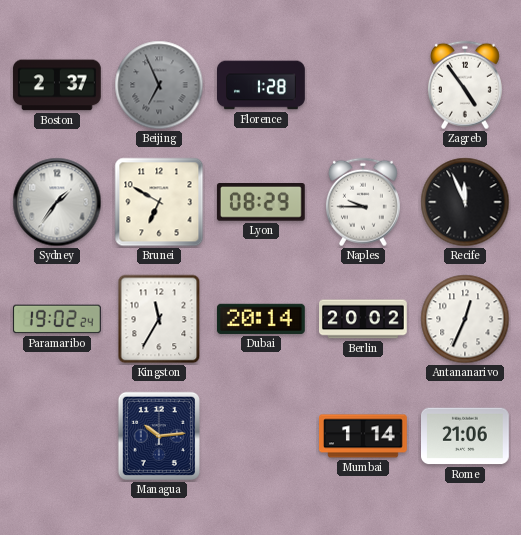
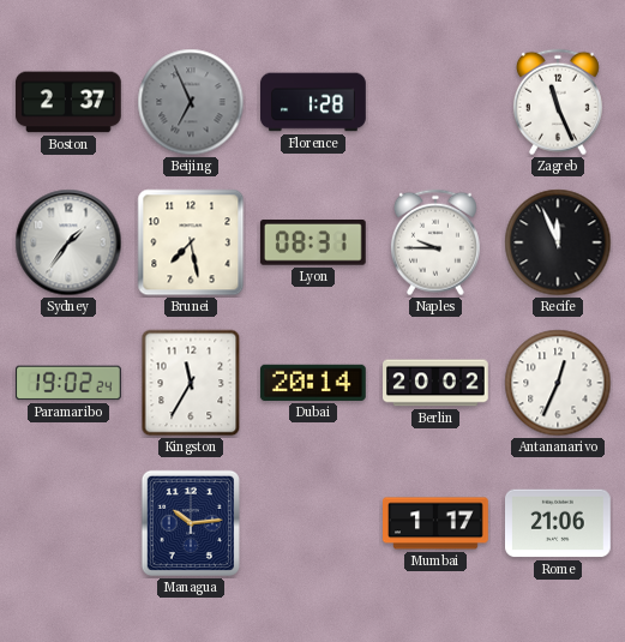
Zagreb: 4:54 -> 11:26 (558, 102)
Brunei: 6:50 -> 7:28 (191, 242)
Lyon: 08:29 -> 08:31 (313, 244)
Mumbai: 1:14 -> 1:17 (437, 523)
